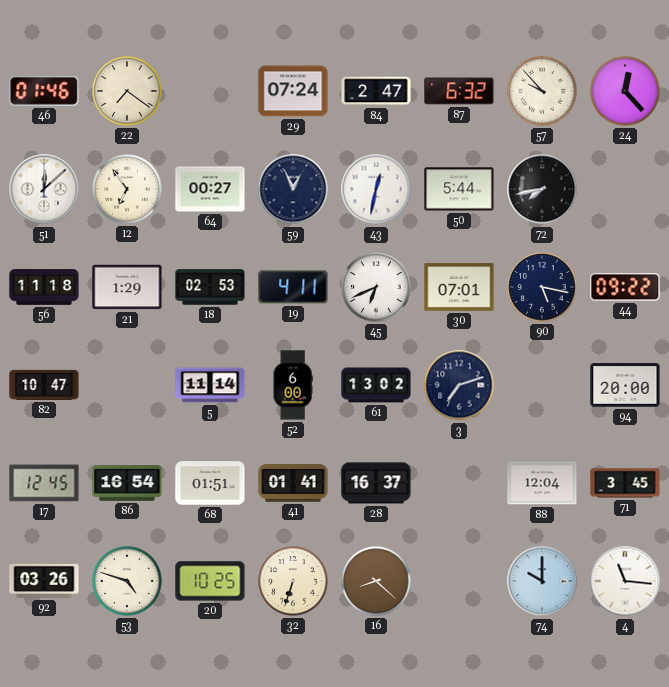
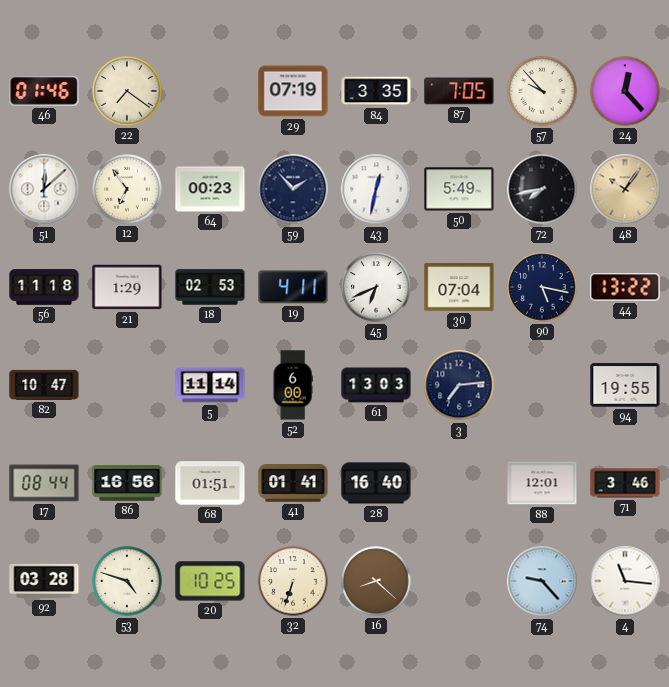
29: 07:24 -> 07:19 (293, 91)
84: 2:47 -> 3:35 (376, 91)
87: 6:32 -> 7:05 (459, 91)
64: 00:27 -> 00:23 (210, 189)
59: 12:56 -> 1:53 (293, 189)
50: 5:44 -> 5:49 (459, 189)
48: none -> 10:06 (625, 189)
30: 07:01 -> 07:04 (459, 287)
44: 09:22 -> 13:22 (625, 287)
61: 13:02 -> 13:03 (376, 385)
3: 7:12 -> 7:14 (459, 385)
94: 20:00 -> 19:55 (625, 385)
17: 12:45 -> 08:44 (44, 483)
86: 16:54 -> 16:56 (127, 483)
28: 16:37 -> 16:40 (376, 483)
88: 12:04 -> 12:01 (542, 483)
71: 3:45 -> 3:46 (625, 483)
92: 03:26 -> 03:28 (44, 581)
74: 10:00 -> 9:23 (542, 581)
